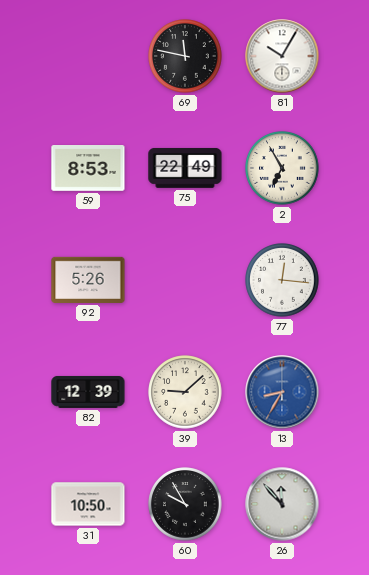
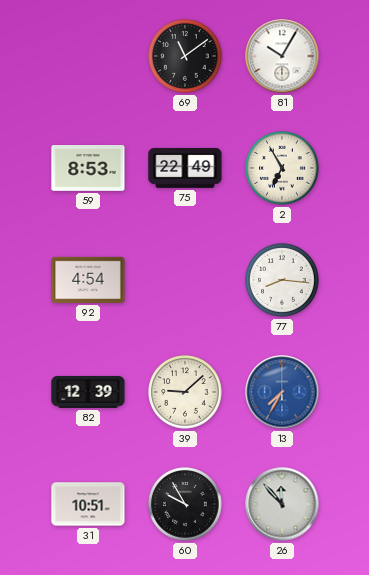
69: 11:47 -> 11:09 (185, 56)
92: 5:26 -> 4:54 (88, 280)
77: 12:16 -> 8:16 (282, 280)
13: 8:35 -> 7:35 (282, 392)
31: 10:50 -> 10:51 (88, 504)
